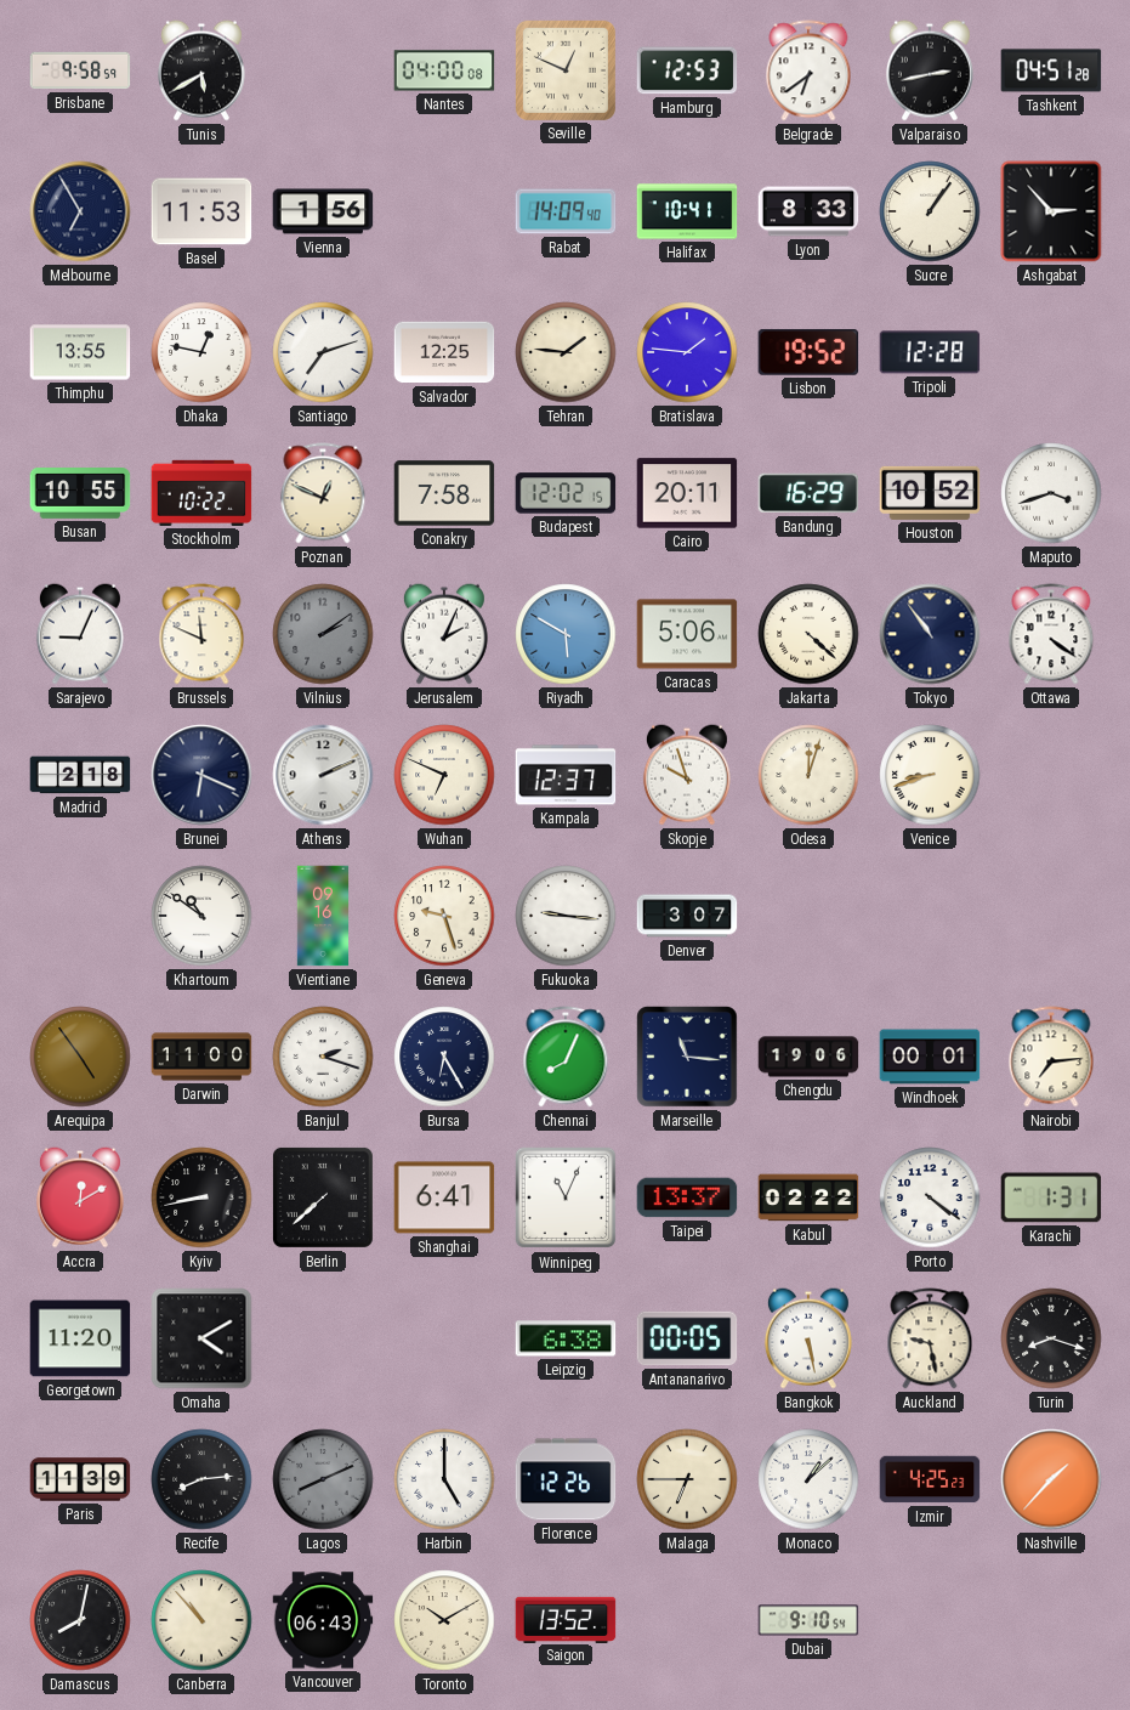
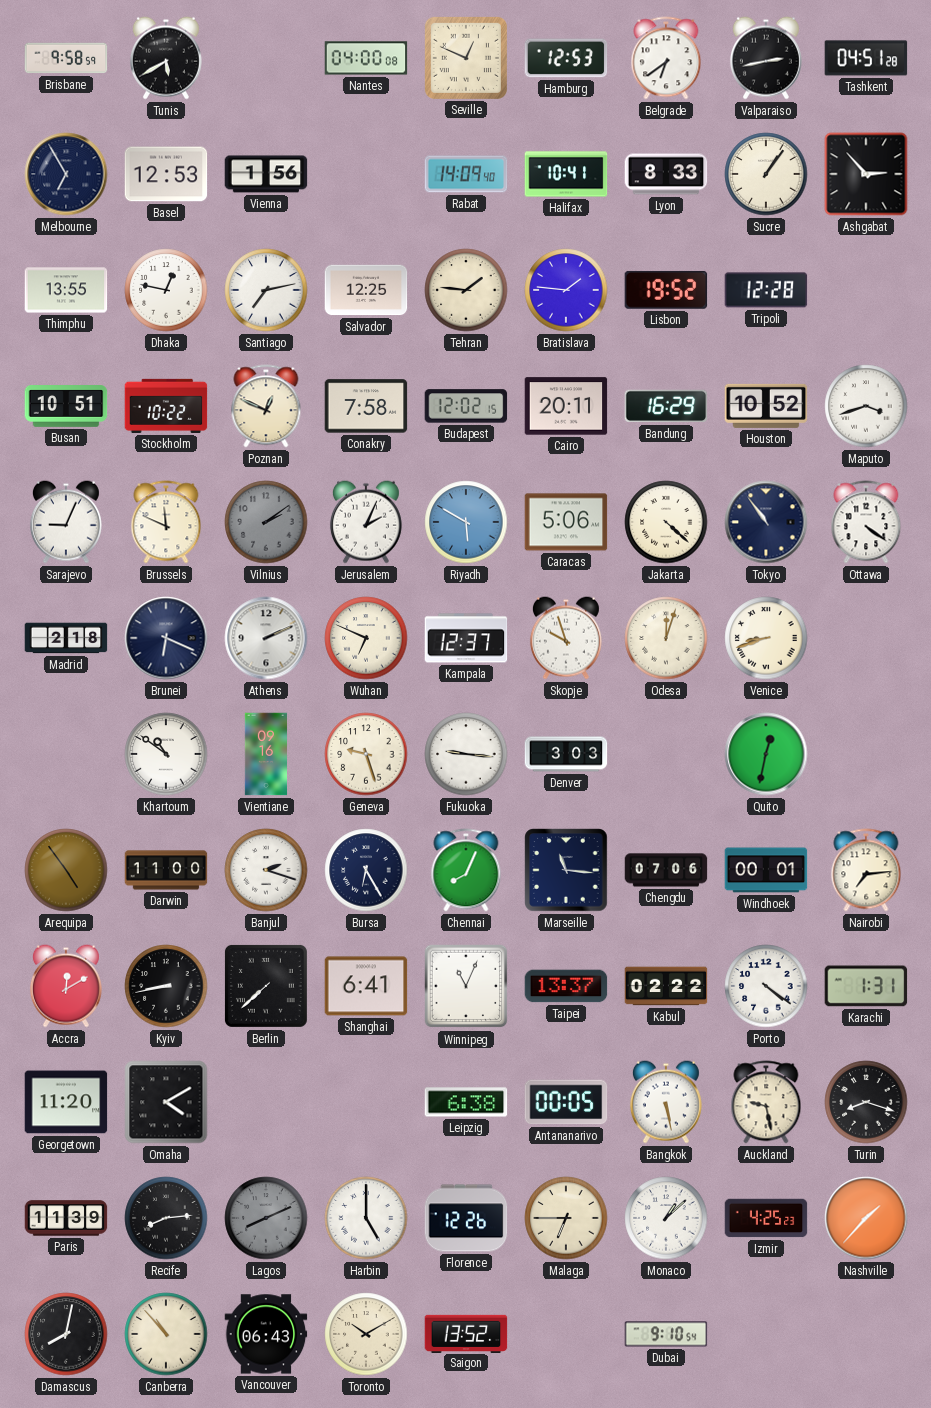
Basel: 11:53 -> 12:53 (166, 174)
Santiago: 7:12 -> 7:13 (266, 290)
Busan: 10:55 -> 10:51 (66, 406)
Denver: 3:07 -> 3:03 (566, 754)
Quito: none -> 12:32 (766, 754)
Chengdu: 19:06 -> 07:06 (666, 870)
